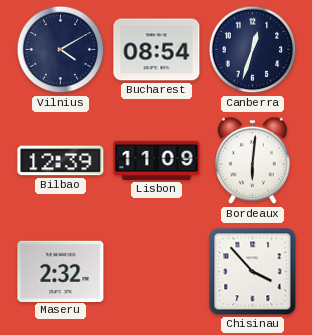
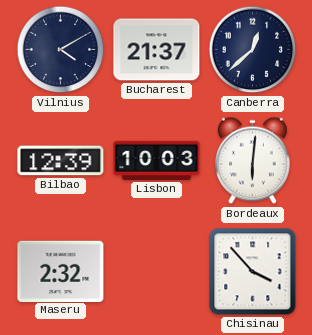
Bucharest: 08:54 -> 21:37 (157, 50)
Canberra: 12:33 -> 12:38 (253, 50)
Lisbon: 11:09 -> 10:03 (157, 160)
